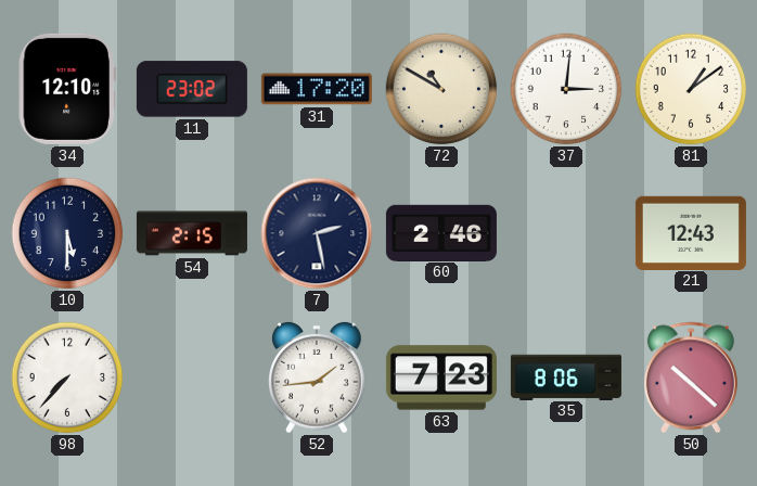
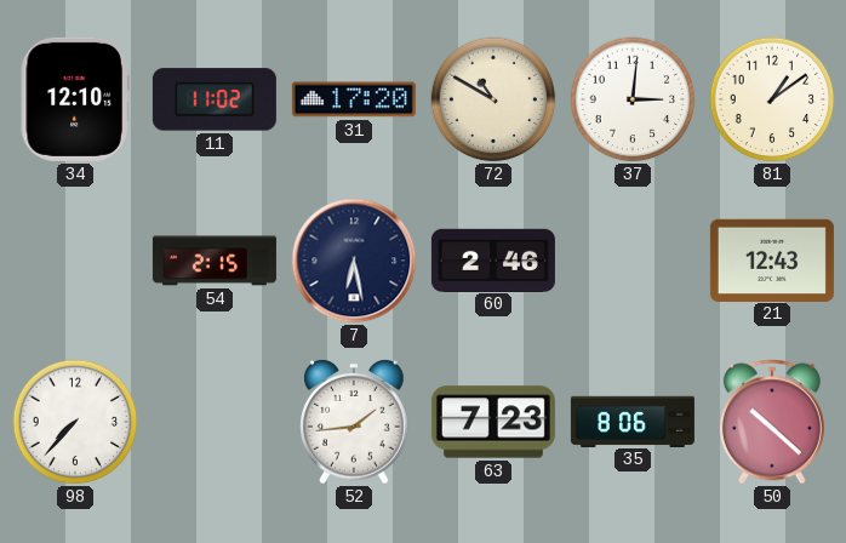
11: 23:02 -> 11:02 (215, 99)
10: 5:30 -> none (67, 233)
7: 2:28 -> 6:28 (354, 261)
